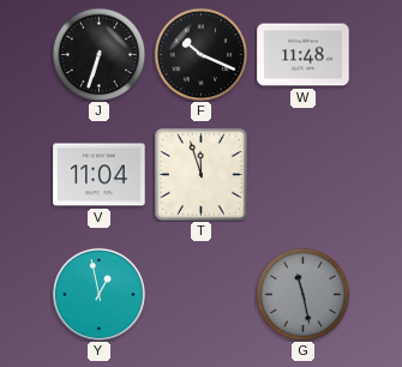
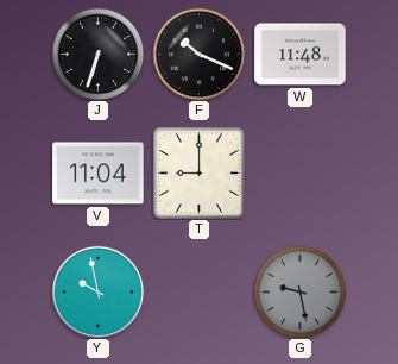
T: 11:57 -> 9:00 (200, 174)
Y: 12:58 -> 9:58 (97, 291)
G: 11:28 -> 9:28 (299, 291)
